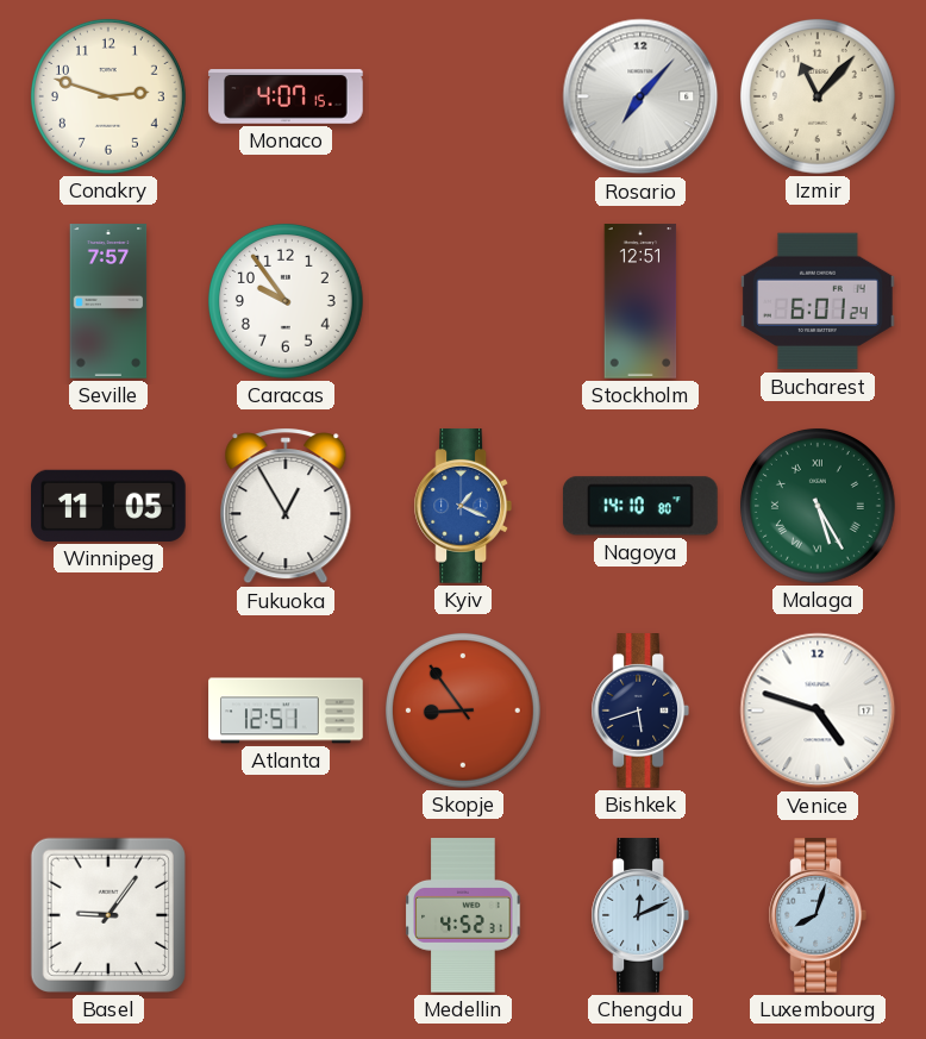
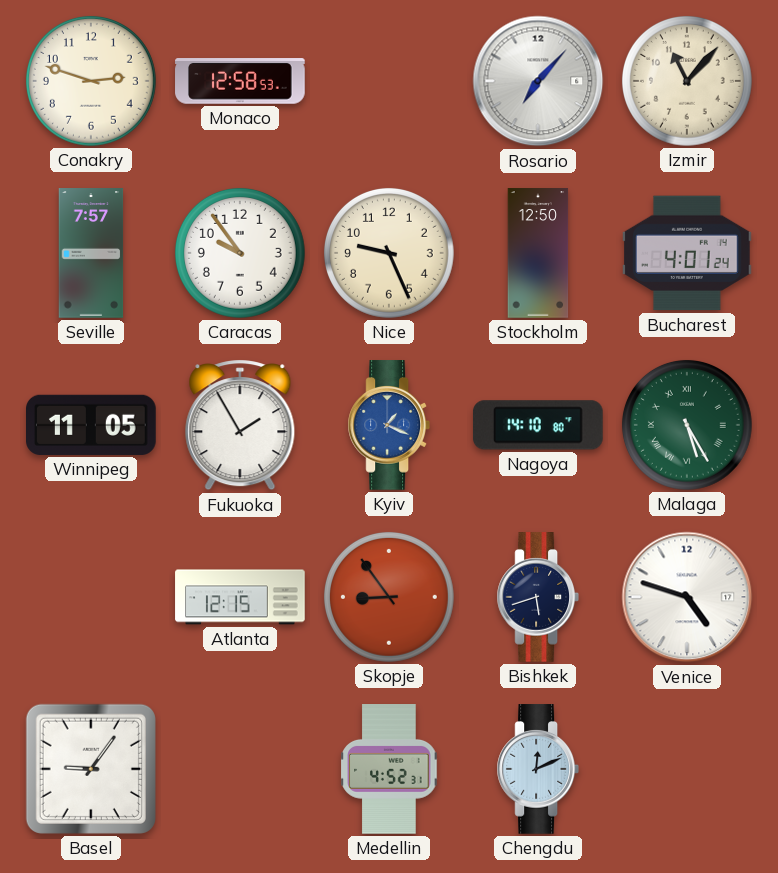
Monaco: 4:07 -> 12:58 (240, 81)
Nice: none -> 9:26 (389, 253)
Stockholm: 12:51 -> 12:50 (538, 253)
Bucharest: 6:01 -> 4:01 (688, 253)
Fukuoka: 12:55 -> 1:55 (240, 425)
Atlanta: 12:51 -> 12:15 (240, 597)
Luxembourg: 8:03 -> none (816, 915)
